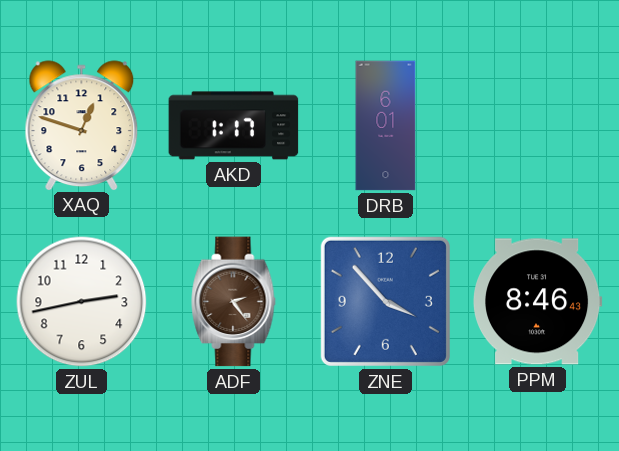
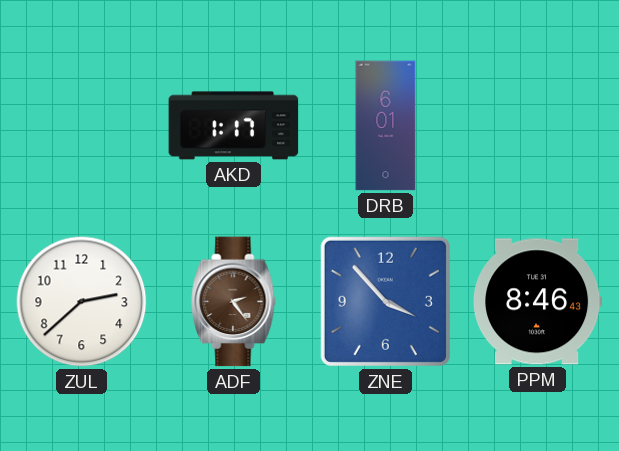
XAQ: 12:48 -> none (82, 125)
ZUL: 2:43 -> 2:38 (82, 302)
